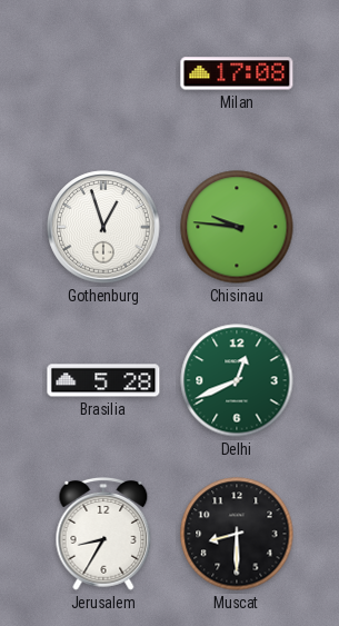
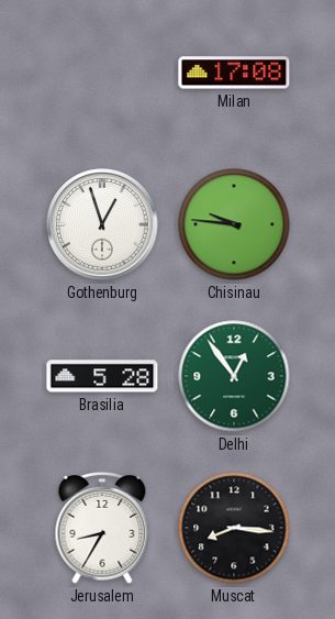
Delhi: 12:41 -> 12:54 (234, 376)
Muscat: 8:30 -> 8:16 (234, 528)
